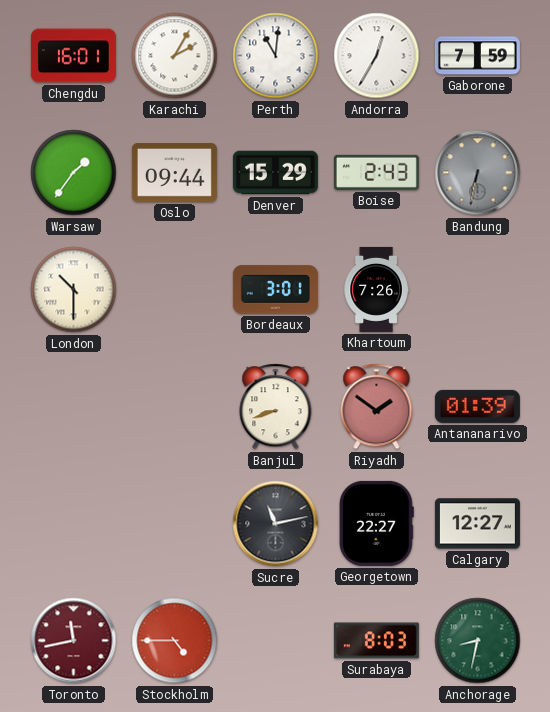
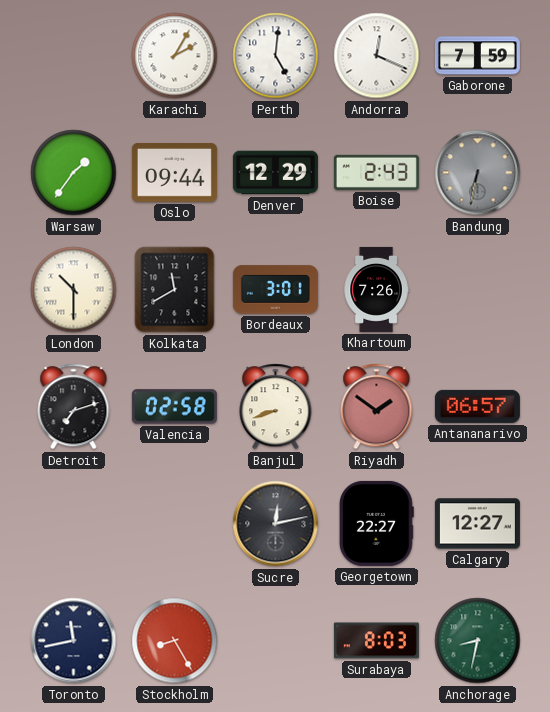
Chengdu: 16:01 -> none (73, 56)
Perth: 11:01 -> 5:01 (276, 56)
Andorra: 12:35 -> 12:19 (377, 56)
Denver: 15:29 -> 12:29 (275, 173)
Kolkata: none -> 11:40 (175, 290)
Detroit: none -> 7:12 (74, 407)
Valencia: none -> 02:58 (174, 407)
Antananarivo: 01:39 -> 06:57 (477, 406)
Sucre: 11:13 -> 12:13 (276, 524)
Toronto dial: burgundy -> navy (74, 641)
Stockholm: 4:45 -> 8:25 (175, 641)
